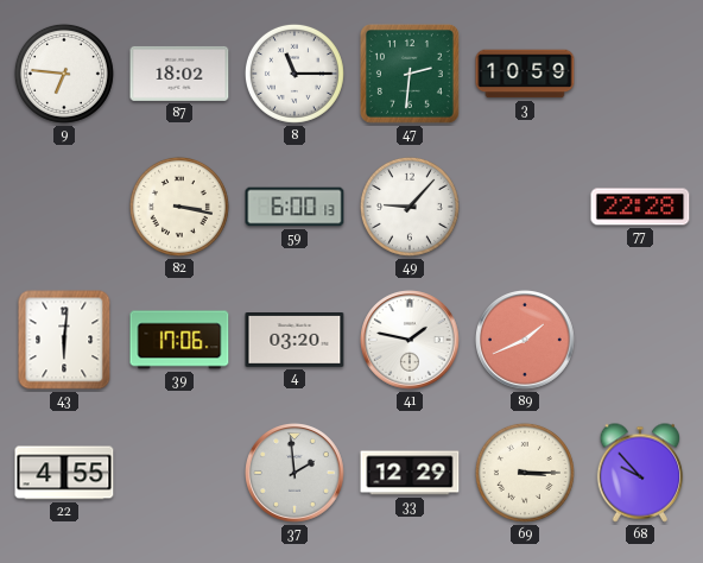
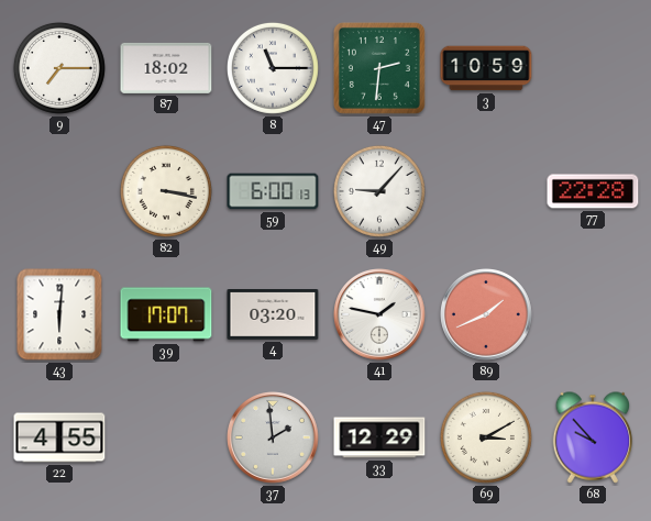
9: 6:46 -> 7:15 (59, 68)
39: 17:06 -> 17:07 (166, 314)
69: 3:15 -> 3:10 (486, 437)
